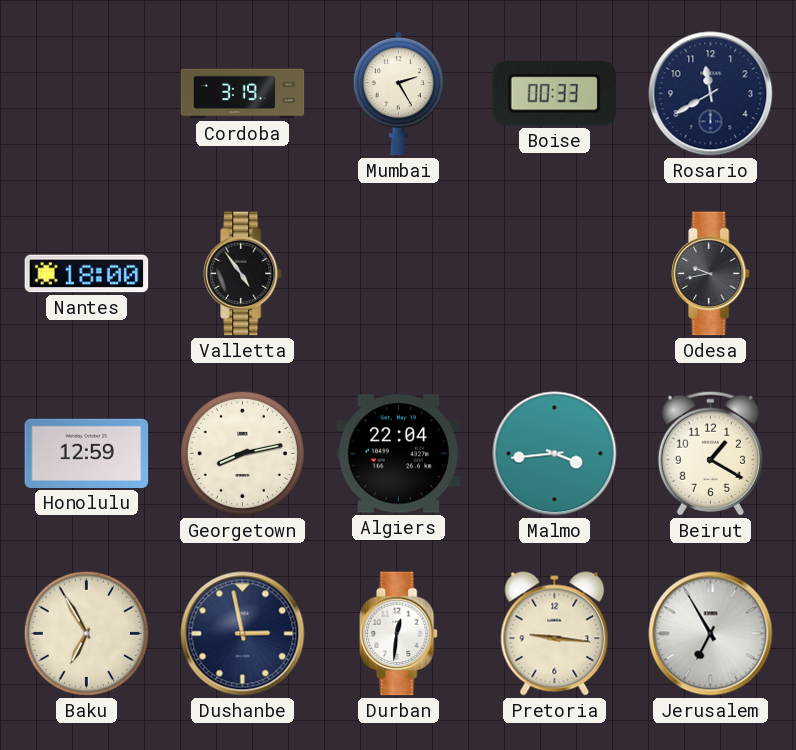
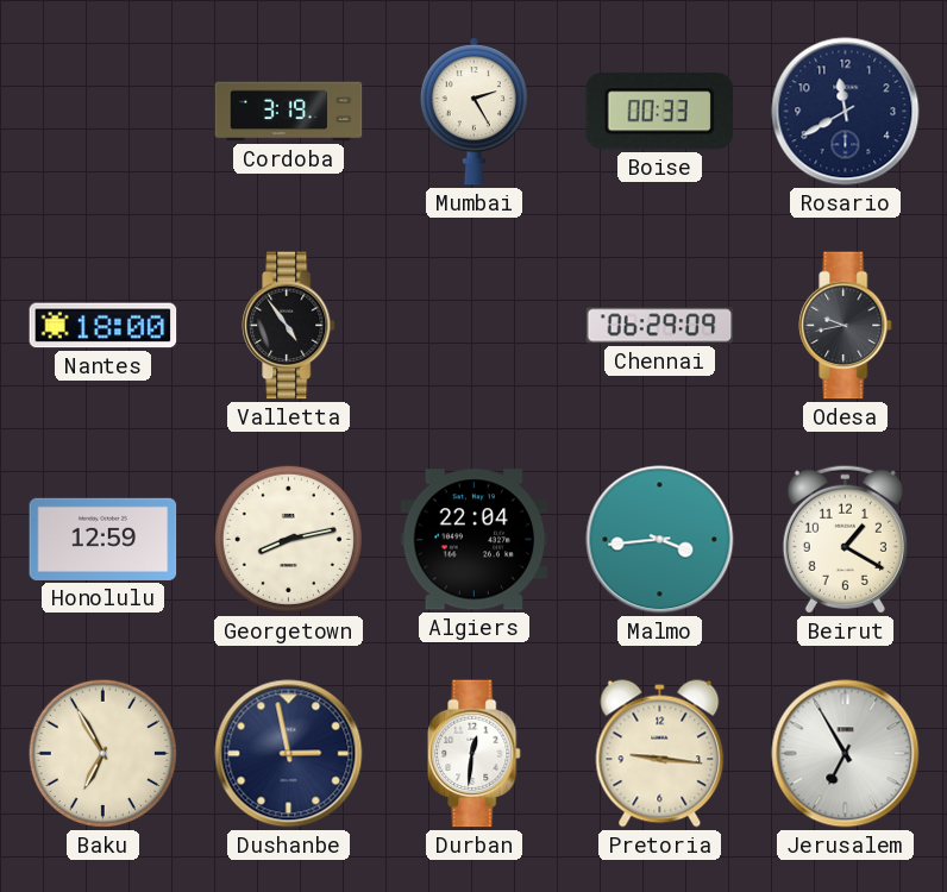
Chennai: none -> 06:29 (660, 326)
